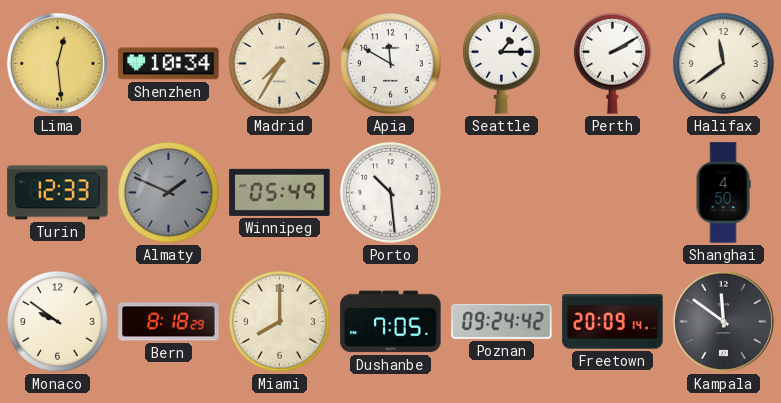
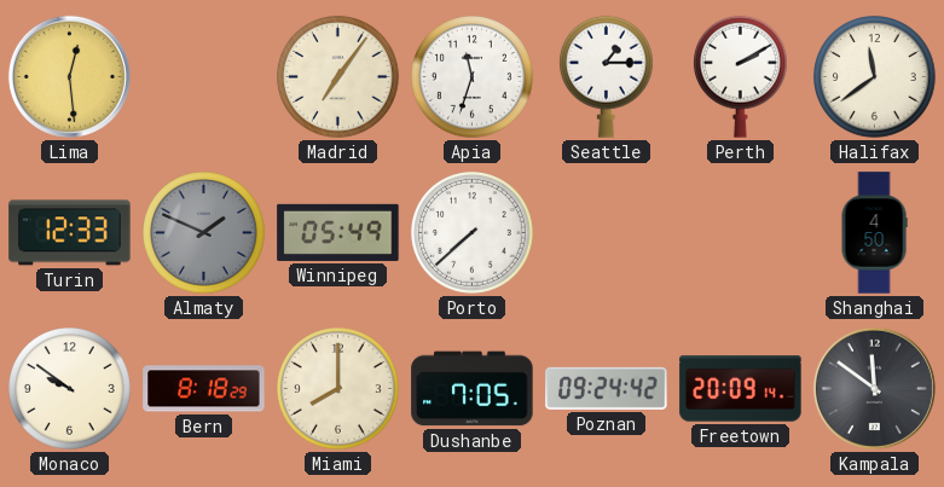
Shenzhen: 10:34 -> none (169, 64)
Madrid: 7:35 -> 7:06 (338, 77)
Apia: 11:50 -> 11:33 (473, 77)
Porto: 10:29 -> 7:38 (473, 233)
